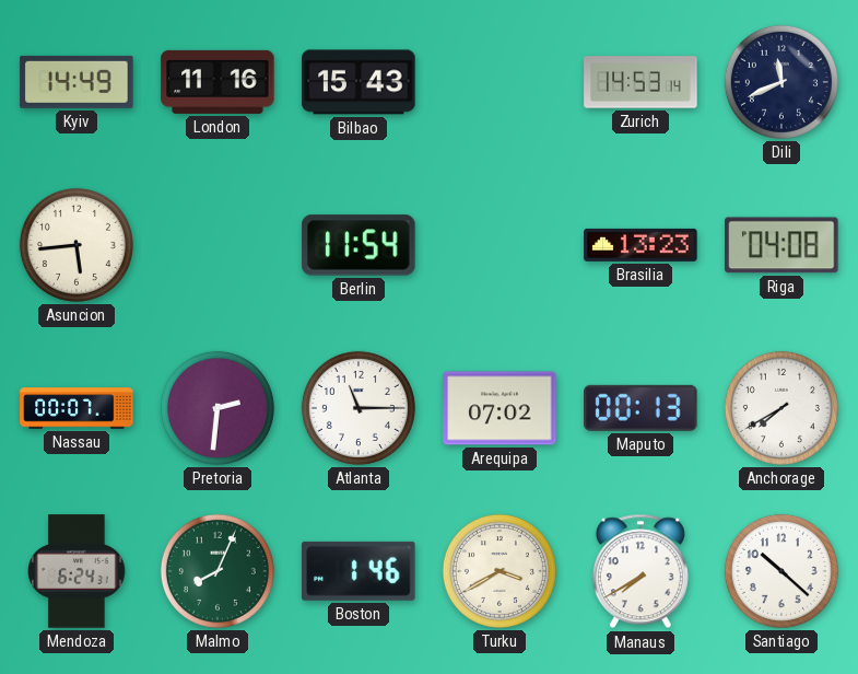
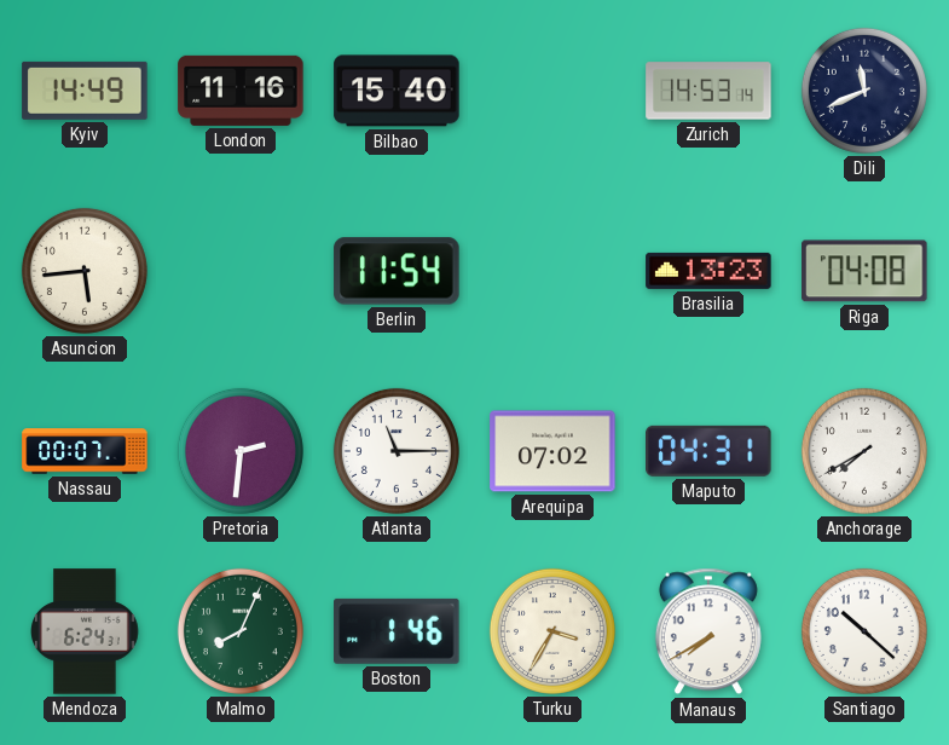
Bilbao: 15:43 -> 15:40 (397, 91)
Maputo: 00:13 -> 04:31 (708, 451)
Turku: 3:40 -> 3:35 (552, 631)
